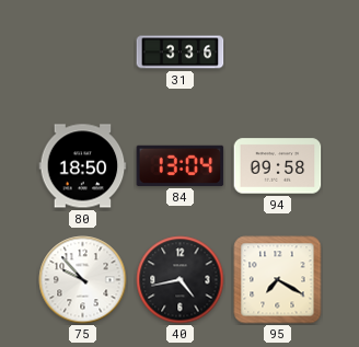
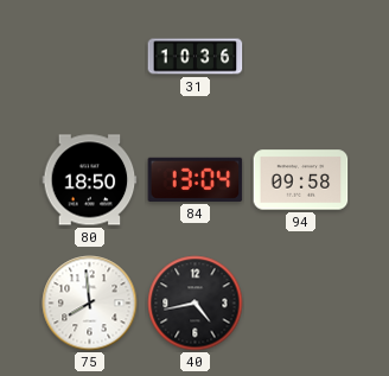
31: 3:36 -> 10:36 (196, 57)
75: 9:53 -> 7:59 (90, 304)
95: 7:20 -> none (278, 280)
